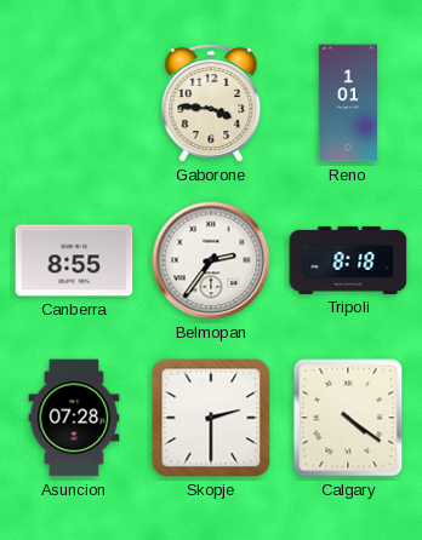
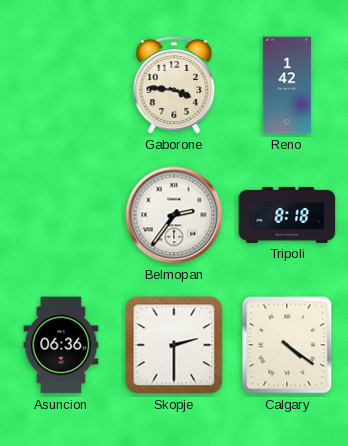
Reno: 1:01 -> 1:42 (286, 85)
Canberra: 8:55 -> none (74, 260)
Asuncion: 07:28 -> 06:36 (61, 345)
